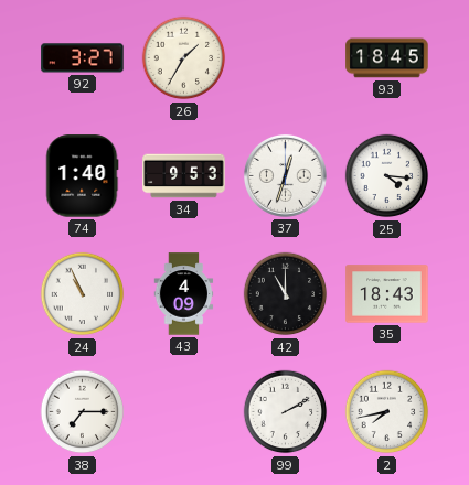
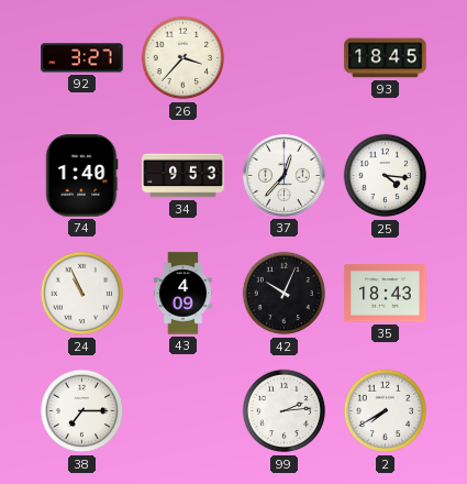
26: 1:35 -> 3:37 (184, 58)
37: 12:33 -> 12:37 (283, 175)
42: 11:00 -> 10:04 (285, 294)
99: 2:10 -> 2:14 (285, 411)
2: 7:43 -> 7:40 (386, 411)
